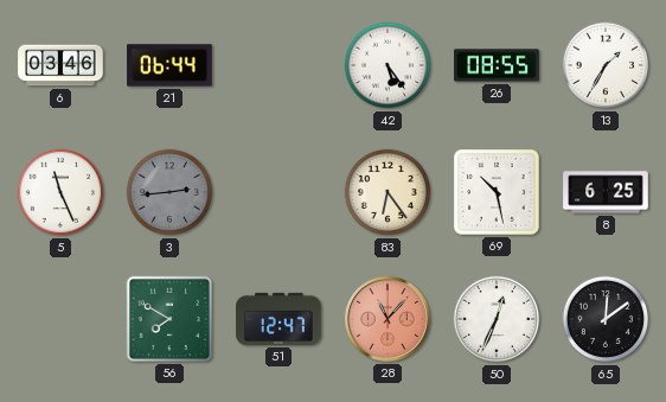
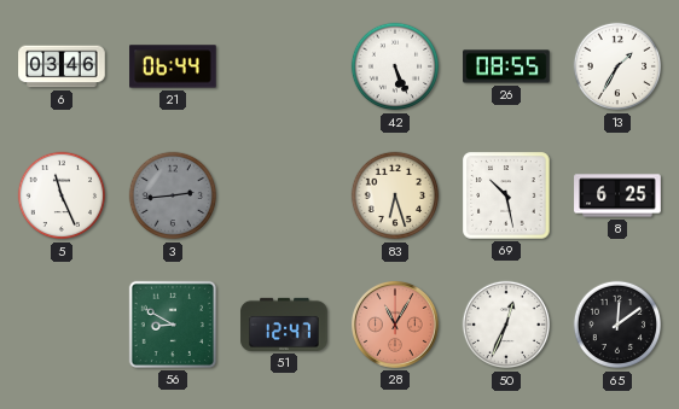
42: 5:24 -> 5:26 (395, 66)
83: 6:24 -> 6:27 (395, 195)
56: 7:50 -> 8:50 (173, 325)
28: 11:07 -> 11:05 (396, 326)
